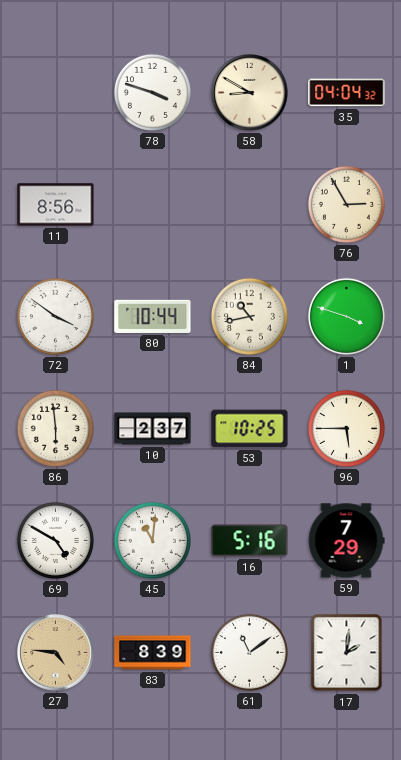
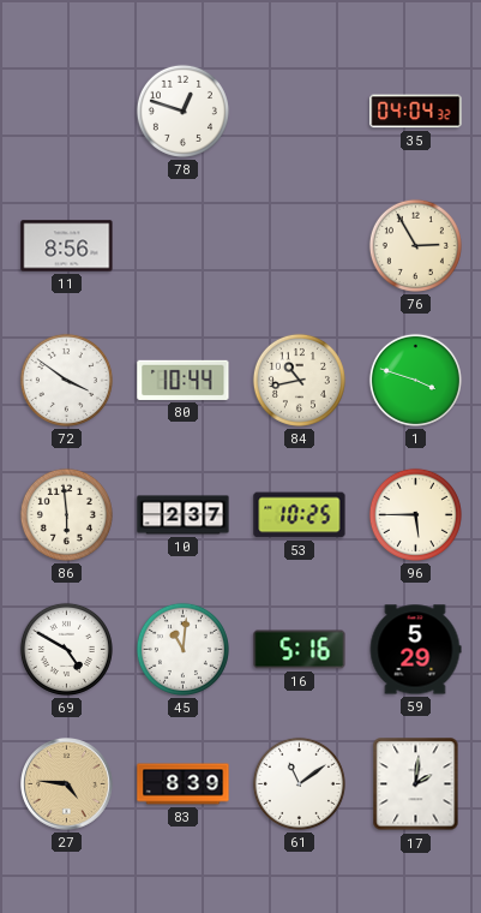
78: 3:48 -> 12:48 (182, 111)
58: 8:50 -> none (250, 93)
59: 7:29 -> 5:29 (415, 650)
